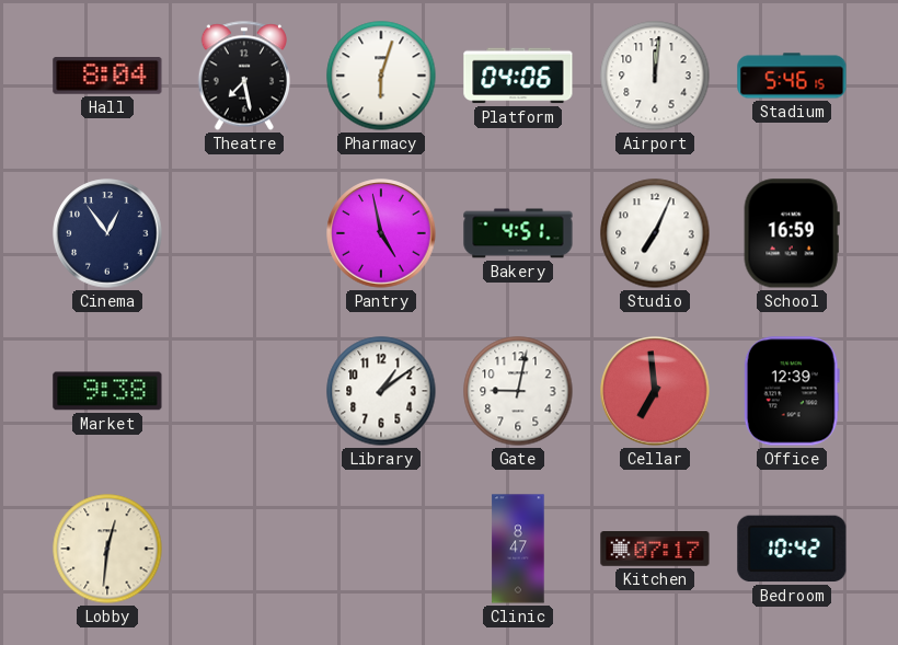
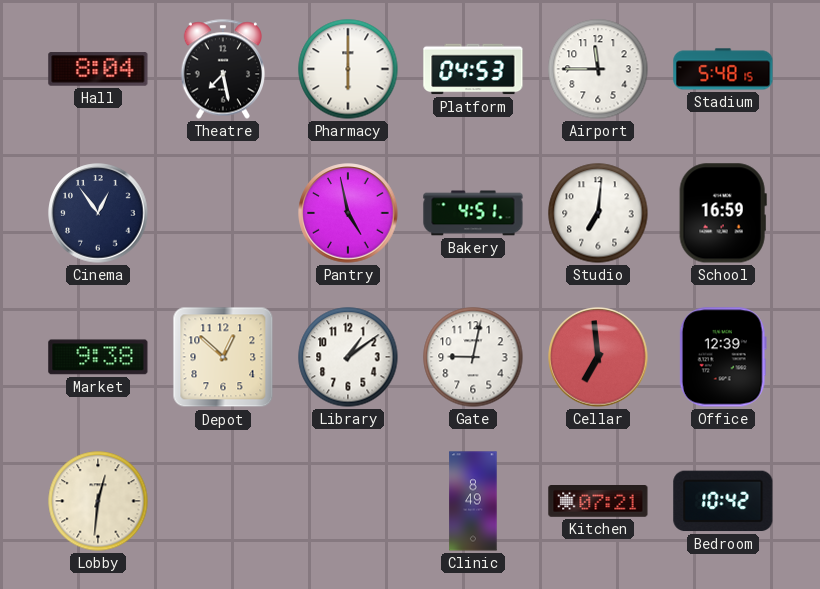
Pharmacy: 6:03 -> 6:00 (348, 69)
Platform: 04:06 -> 04:53 (473, 69)
Airport: 12:01 -> 11:45 (598, 69)
Stadium: 5:46 -> 5:48 (723, 69)
Studio: 7:04 -> 7:01 (598, 213)
Depot: none -> 12:52 (223, 357)
Clinic: 8:47 -> 8:49 (473, 501)
Kitchen: 07:17 -> 07:21 (598, 502)
